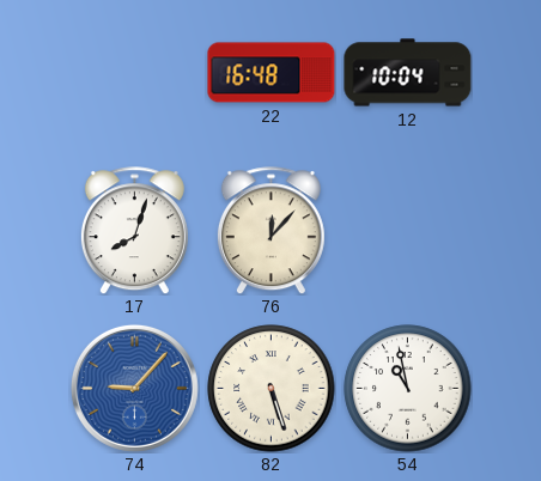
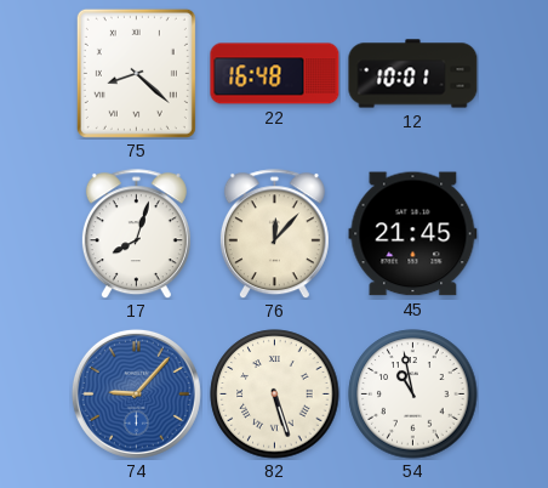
75: none -> 8:22 (136, 73)
12: 10:04 -> 10:01 (413, 74)
45: none -> 21:45 (413, 234)
